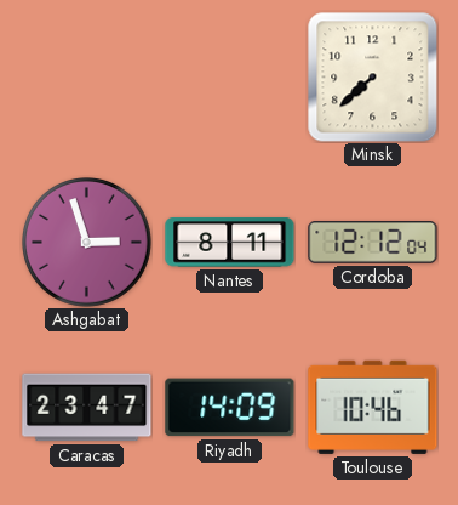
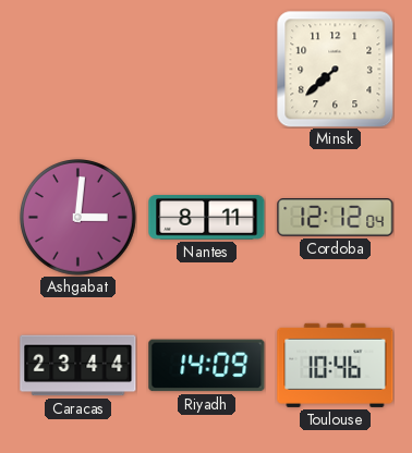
Ashgabat: 2:57 -> 3:01 (78, 218)
Caracas: 23:47 -> 23:44 (78, 366)
